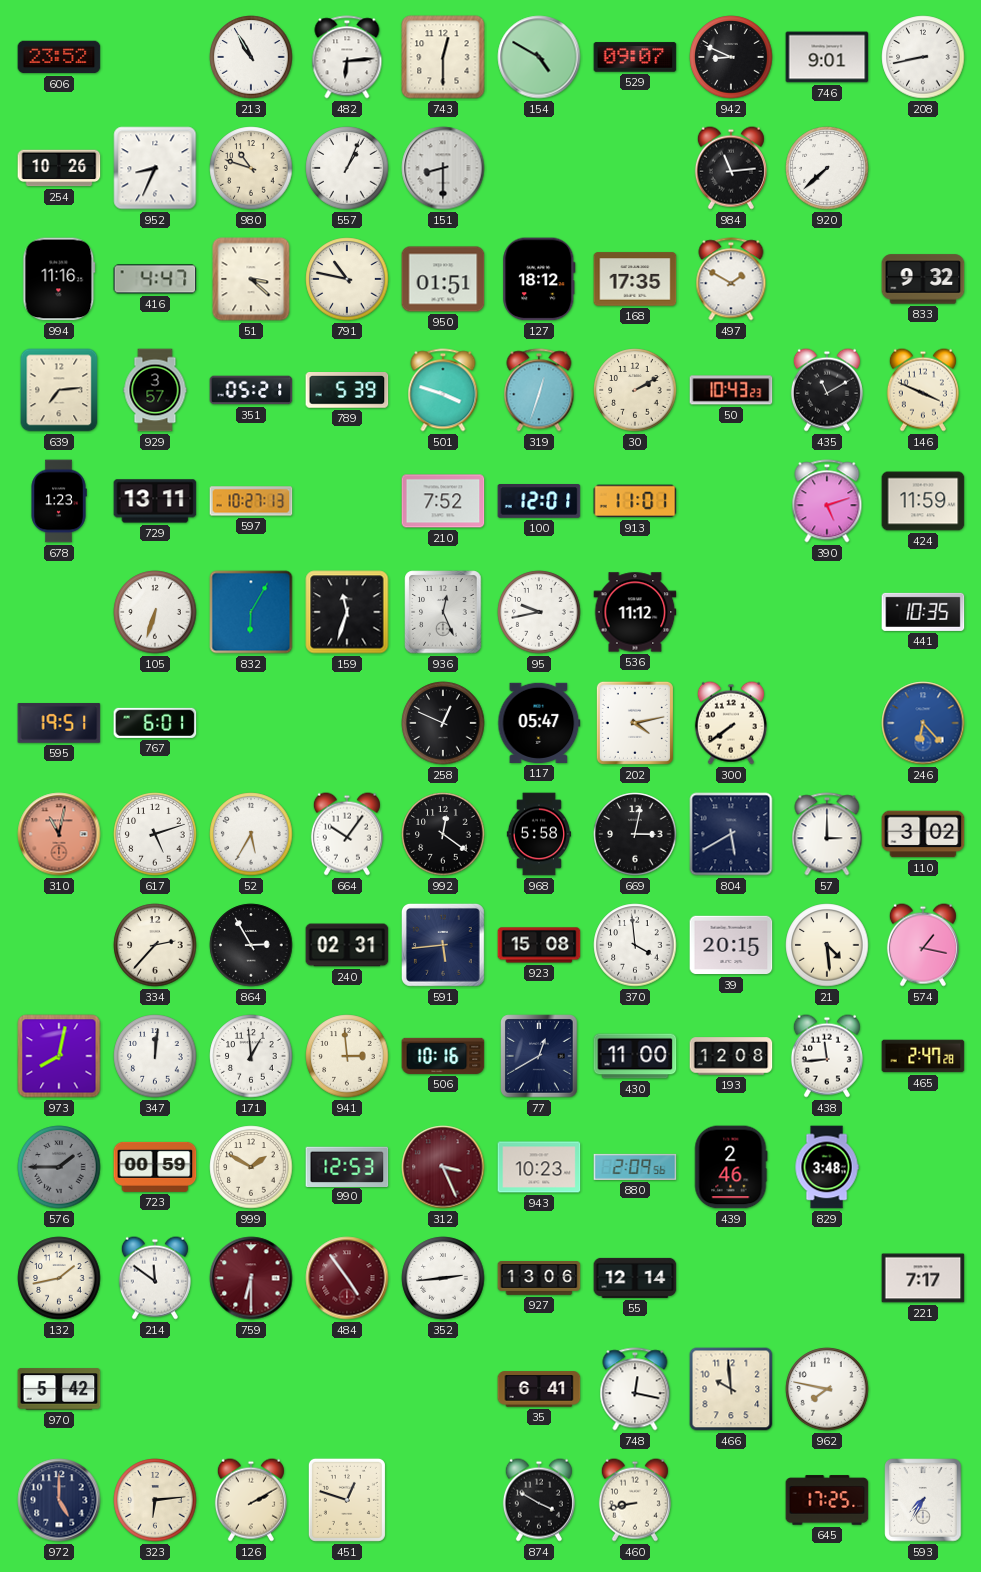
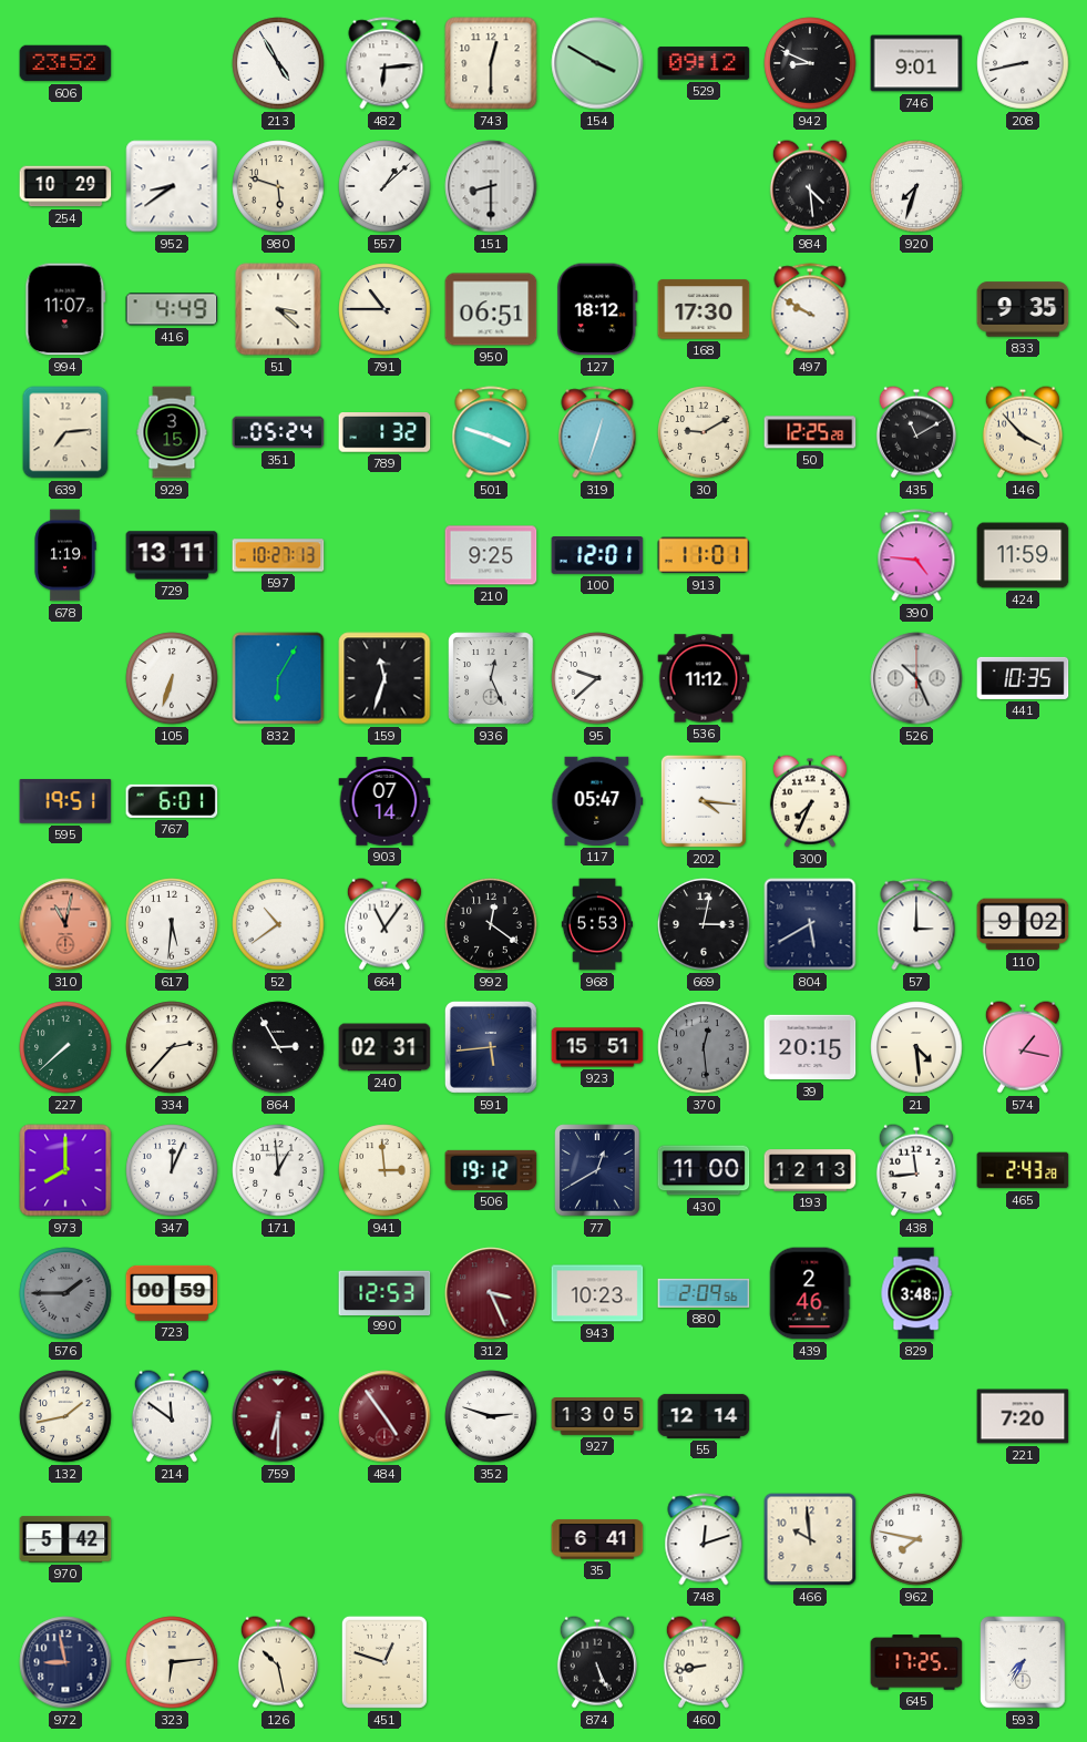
213: 10:55 -> 4:55 (278, 63)
154: 4:50 -> 3:50 (597, 63)
529: 09:07 -> 09:12 (704, 63)
254: 10:26 -> 10:29 (65, 186)
952: 8:34 -> 8:39 (172, 186)
980: 10:48 -> 5:48 (278, 186)
557: 1:04 -> 1:08 (384, 186)
984: 11:14 -> 4:29 (810, 186)
920: 7:38 -> 7:33 (916, 186)
994: 11:16 -> 11:07 (65, 309)
416: 4:47 -> 4:49 (172, 309)
791: 10:47 -> 10:45 (384, 309)
950: 01:51 -> 06:51 (491, 309)
168: 17:35 -> 17:30 (704, 309)
497: 1:50 -> 9:50 (810, 309)
833: 9:32 -> 9:35 (1023, 309)
929: 3:57 -> 3:15 (172, 432)
351: 05:21 -> 05:24 (278, 432)
789: 5:39 -> 1:32 (384, 433)
30: 2:10 -> 9:10 (704, 432)
50: 10:43 -> 12:25 (810, 432)
146: 3:49 -> 3:53 (1023, 432)
678: 1:23 -> 1:19 (65, 555)
210: 7:52 -> 9:25 (491, 555)
390: 5:12 -> 4:46 (916, 555)
95: 9:43 -> 9:38 (597, 678)
526: none -> 10:26 (916, 678)
903: none -> 07:14 (384, 801)
258: 12:49 -> none (443, 723)
202: 4:13 -> 4:16 (704, 801)
300: 7:39 -> 7:34 (810, 801)
246: 6:23 -> none (923, 723)
617: 5:12 -> 5:31 (172, 924)
52: 5:35 -> 10:39 (278, 924)
664: 10:06 -> 11:06 (384, 924)
968: 5:58 -> 5:53 (596, 924)
110: 3:02 -> 9:02 (1023, 924)
227: none -> 7:38 (65, 1047)
923: 15:08 -> 15:51 (597, 1047)
370: 3:59 -> 12:29 (704, 1047)
370 dial: white -> grey (704, 1047)
973: 8:02 -> 8:00 (65, 1170)
347: 12:01 -> 12:04 (172, 1170)
506: 10:16 -> 19:12 (491, 1170)
193: 12:08 -> 12:13 (810, 1170)
465: 2:47 -> 2:43 (1023, 1170)
999: 1:50 -> none (251, 1167)
352: 2:44 -> 2:48 (491, 1416)
927: 13:06 -> 13:05 (597, 1417)
221: 7:17 -> 7:20 (1023, 1416)
748: 12:17 -> 12:12 (704, 1539)
972: 5:00 -> 8:58 (65, 1662)
126: 2:10 -> 10:28 (278, 1662)
874: 3:50 -> 5:26 (597, 1662)
